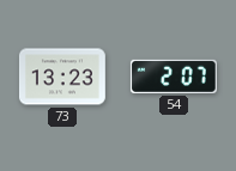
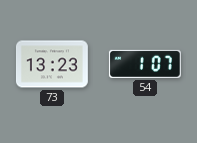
54: 2:07 -> 1:07 (145, 64)
